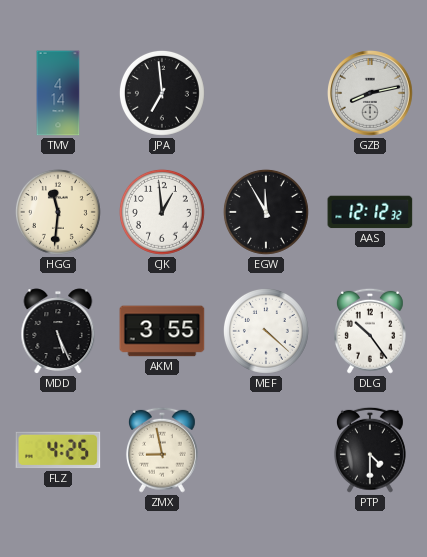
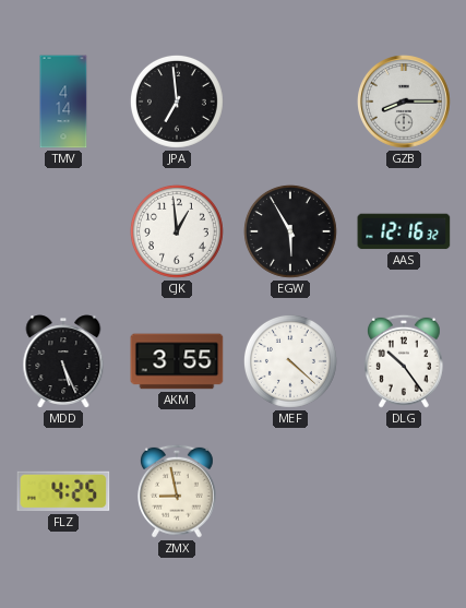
GZB: 8:13 -> 8:15 (405, 103)
HGG: 11:31 -> none (58, 212)
EGW: 11:55 -> 5:55 (290, 231)
AAS: 12:12 -> 12:16 (404, 231)
PTP: 4:30 -> none (370, 450)
